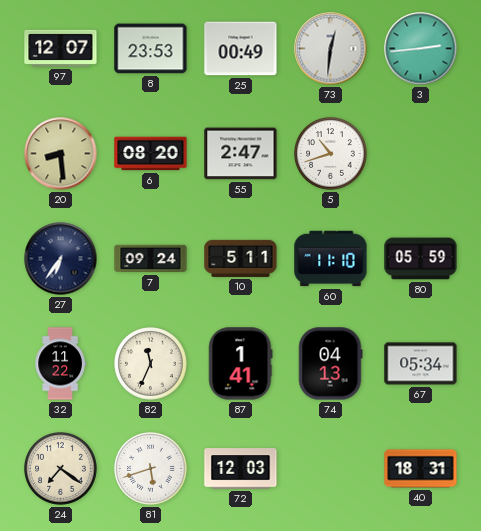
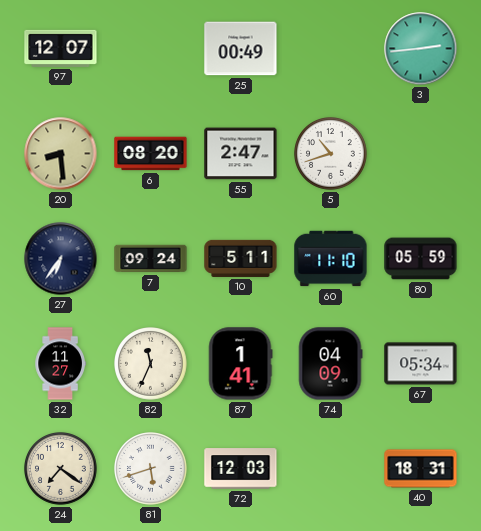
8: 23:53 -> none (151, 49)
73: 12:31 -> none (331, 49)
32: 11:22 -> 11:27 (60, 364)
74: 04:13 -> 04:09 (330, 364)
